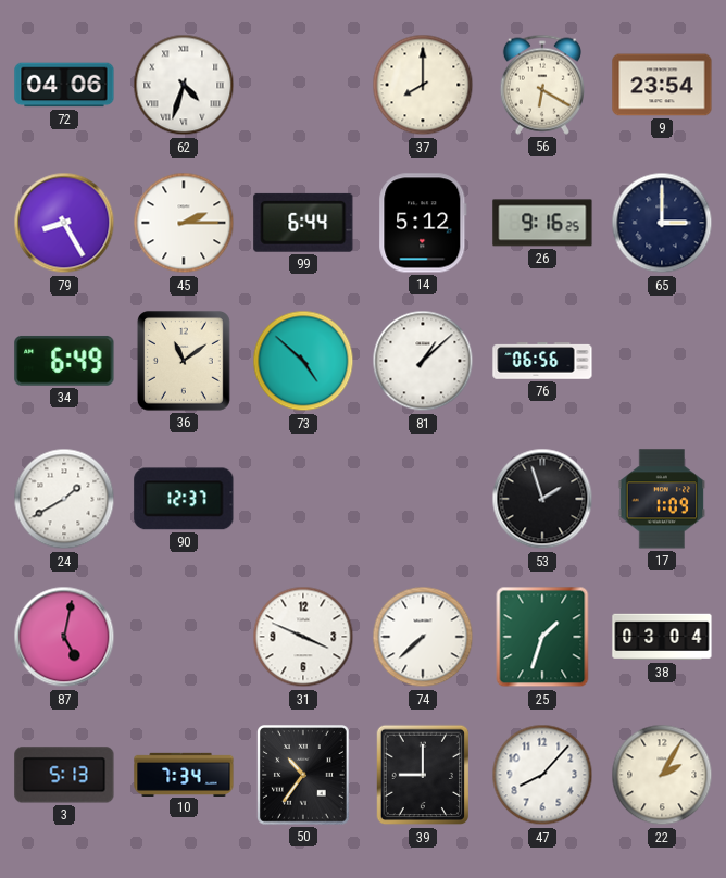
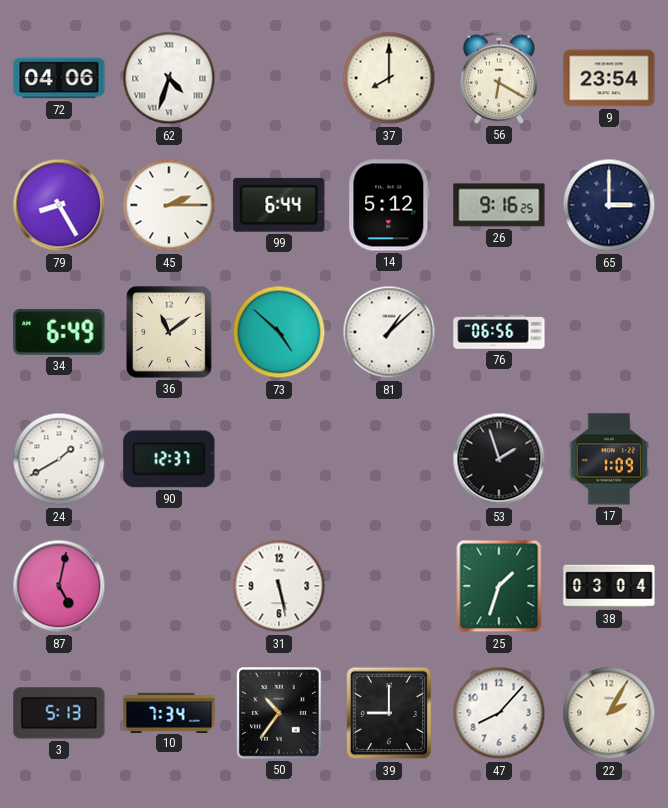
31: 3:49 -> 5:28 (279, 586)
74: 7:38 -> none (423, 637)
